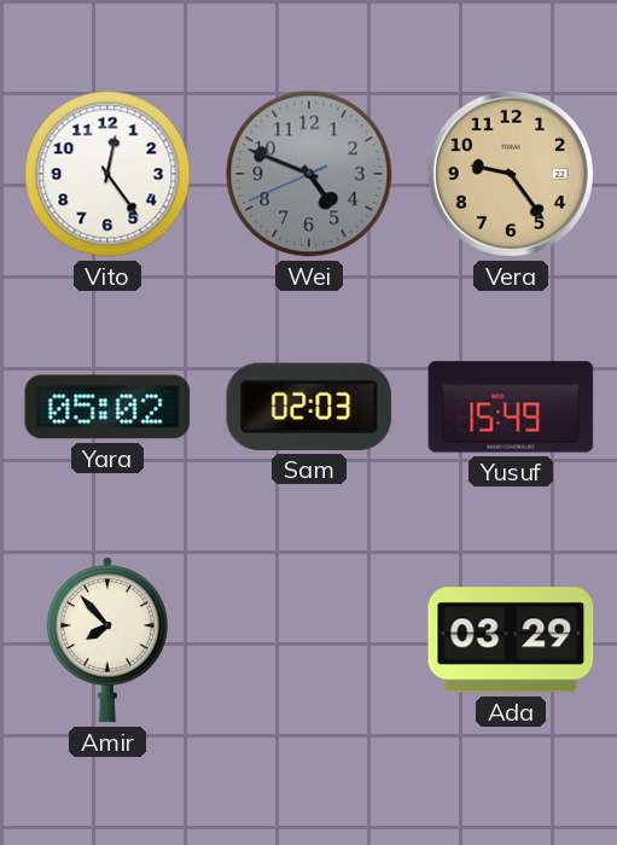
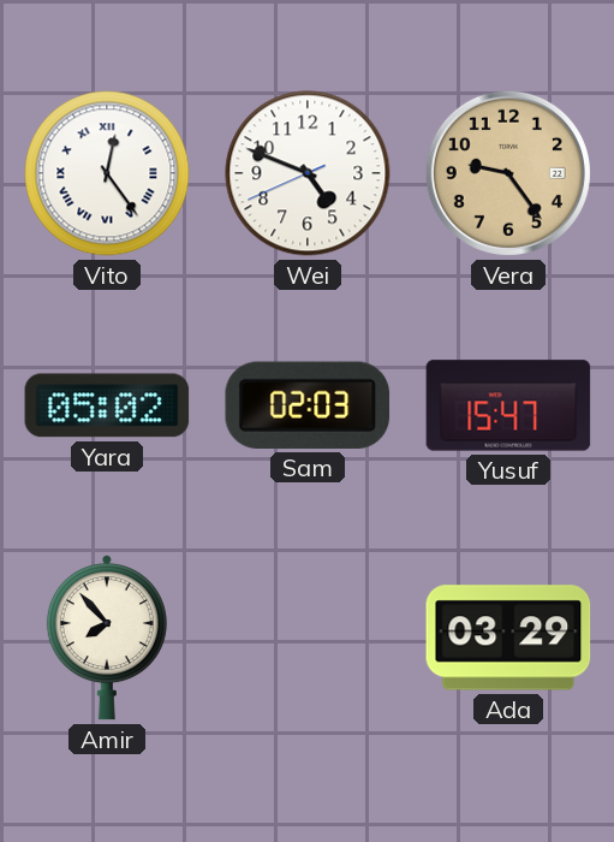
Vito numerals: Arabic -> Roman (107, 173)
Wei dial: grey -> white (308, 173)
Yusuf: 15:49 -> 15:47 (508, 405)
